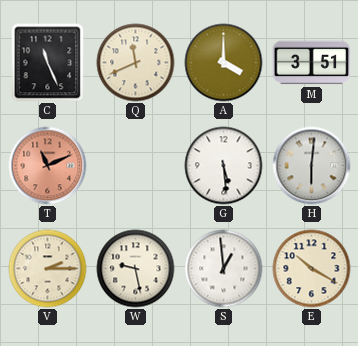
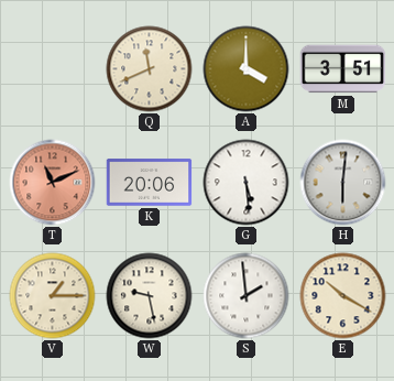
C: 11:26 -> none (48, 63)
K: none -> 20:06 (150, 183)
V: 2:15 -> 1:15 (53, 296)
S: 12:59 -> 1:59 (247, 296)
